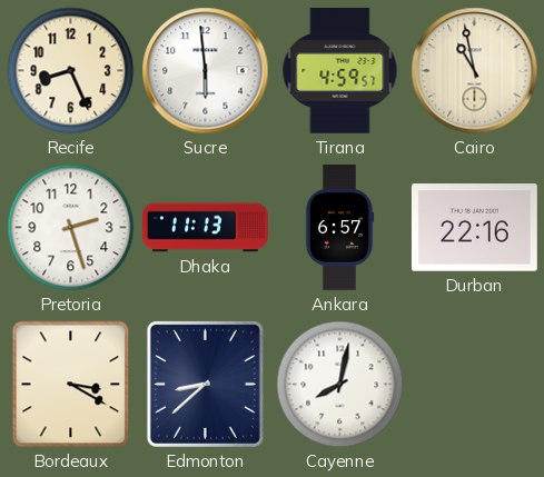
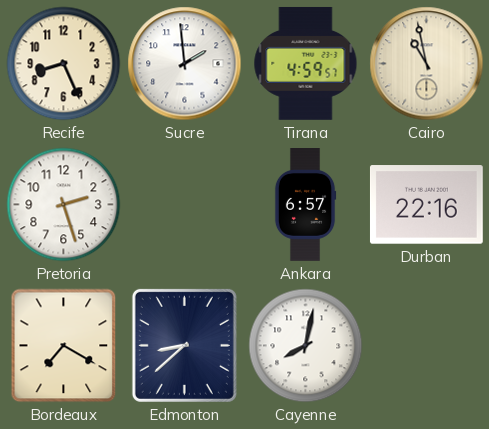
Sucre: 5:59 -> 1:59 (185, 64)
Dhaka: 11:13 -> none (205, 228)
Bordeaux: 3:20 -> 7:20 (64, 346)
